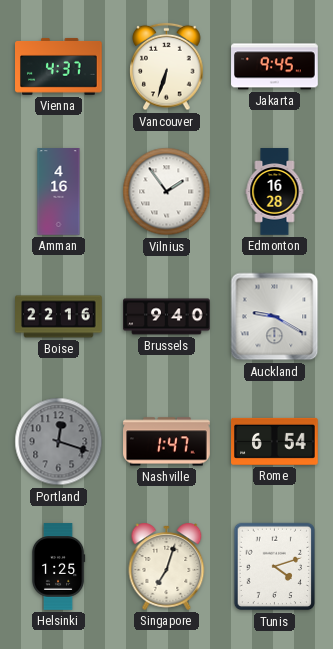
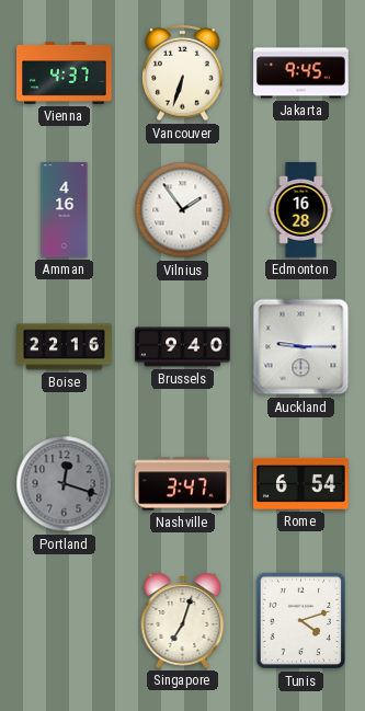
Auckland: 9:20 -> 9:15 (301, 347)
Nashville: 1:47 -> 3:47 (183, 484)
Helsinki: 1:25 -> none (58, 567)
